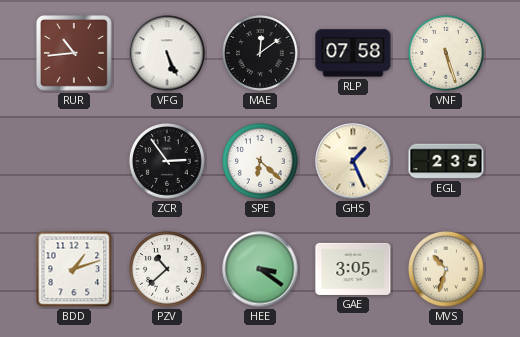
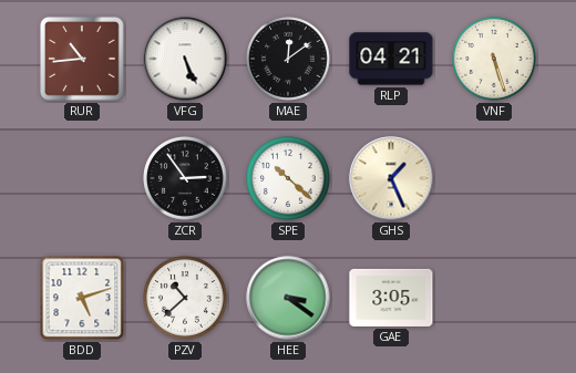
RLP: 07:58 -> 04:21 (391, 59)
SPE: 6:22 -> 10:22 (288, 178)
EGL: 2:35 -> none (446, 161)
BDD: 1:12 -> 5:12 (82, 298)
MVS: 10:33 -> none (446, 269)
